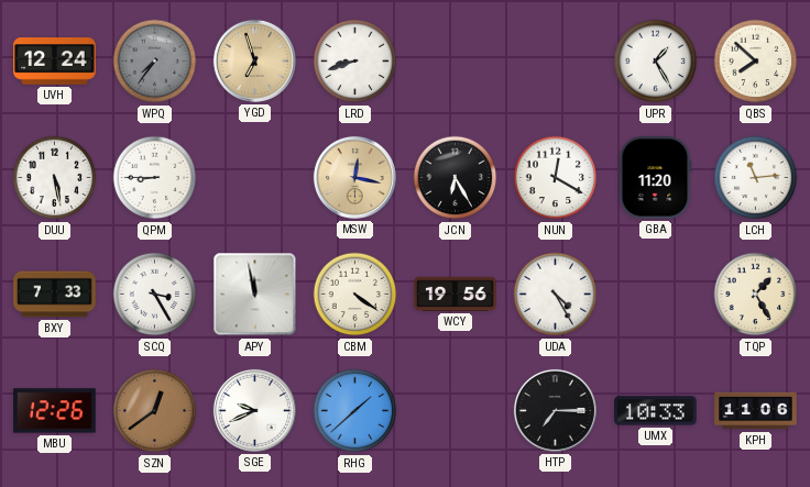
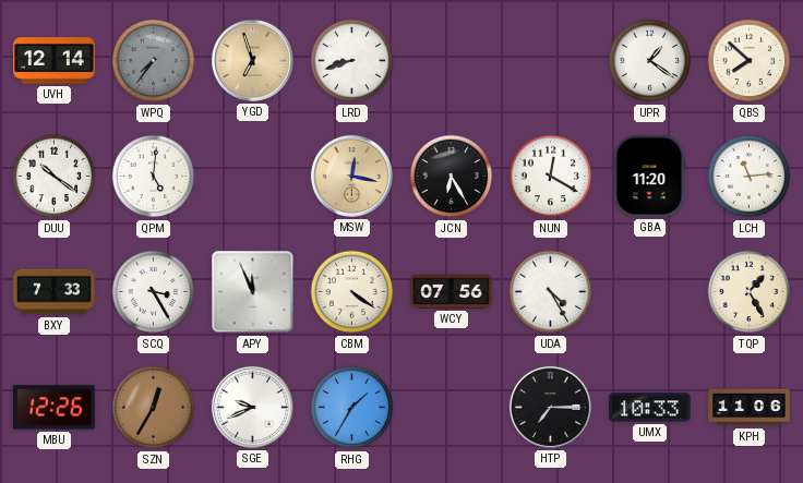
UVH: 12:24 -> 12:14 (55, 61)
UPR: 1:25 -> 1:21 (650, 61)
DUU: 5:28 -> 10:21 (55, 177)
QPM: 8:45 -> 5:01 (154, 177)
APY: 11:58 -> 11:56 (253, 292)
WCY: 19:56 -> 07:56 (452, 291)
SZN: 12:39 -> 12:35 (154, 408)
RHG: 1:38 -> 1:35 (352, 408)
